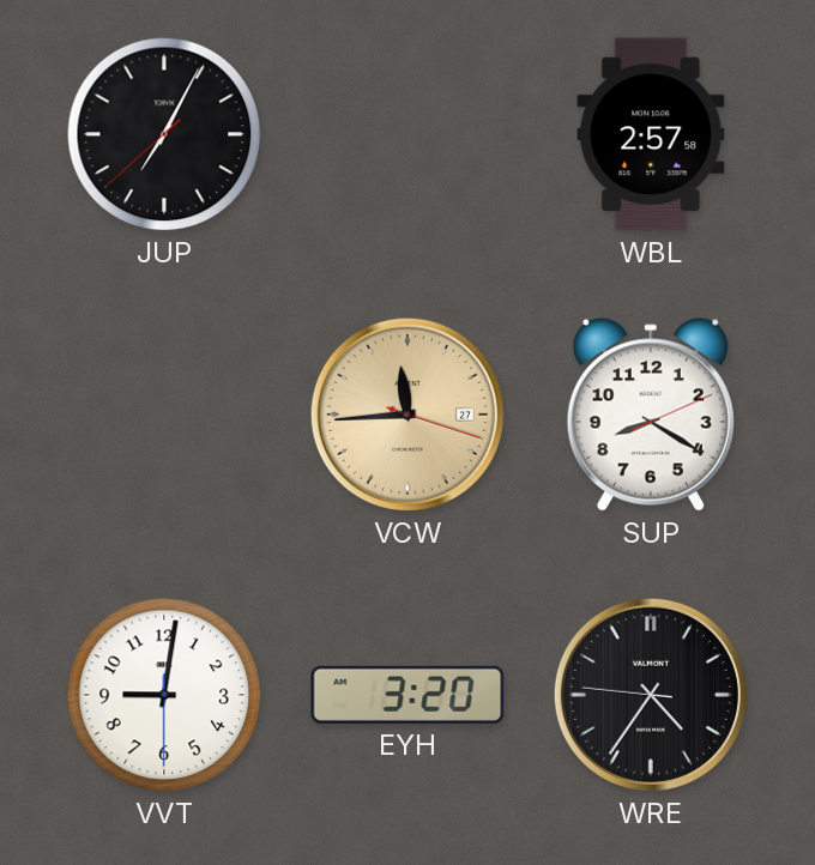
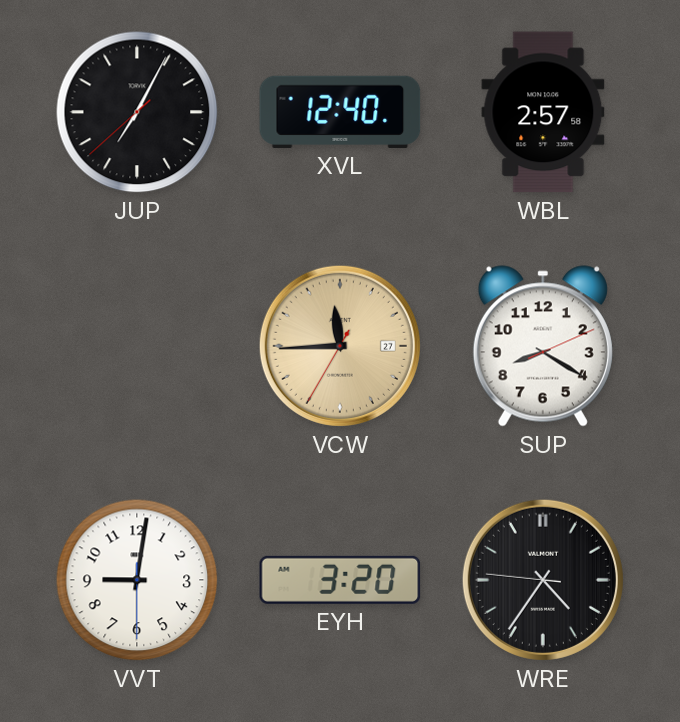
XVL: none -> 12:40 (340, 112)
VCW: 11:44:18 -> 11:44:35 (340, 346)
